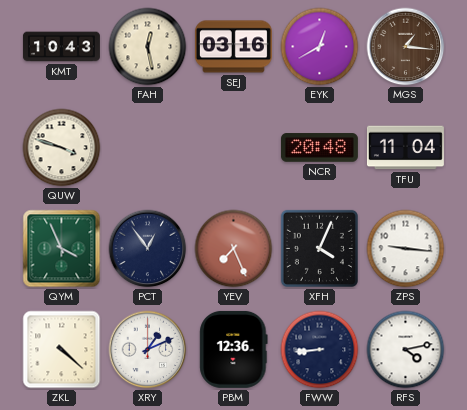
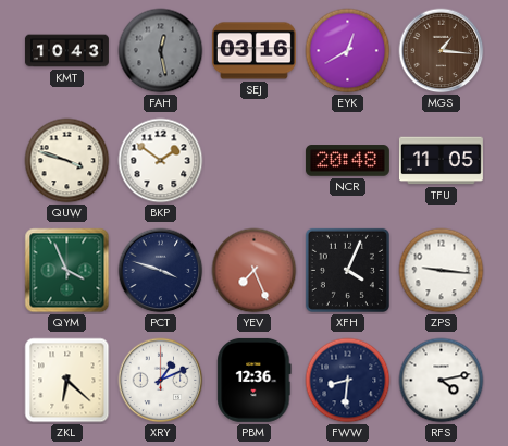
FAH dial: cream -> grey (161, 51)
BKP: none -> 1:51 (161, 161)
TFU: 11:04 -> 11:05 (441, 161)
PCT: 12:54 -> 3:48 (161, 271)
ZKL: 4:22 -> 6:22 (67, 381)
FWW: 8:44 -> 8:31 (348, 381)
